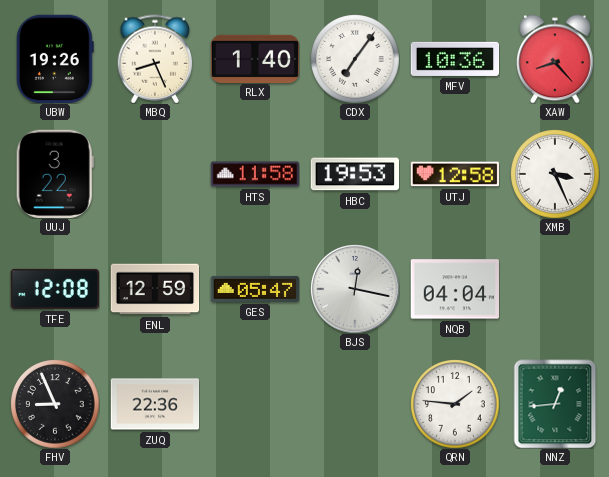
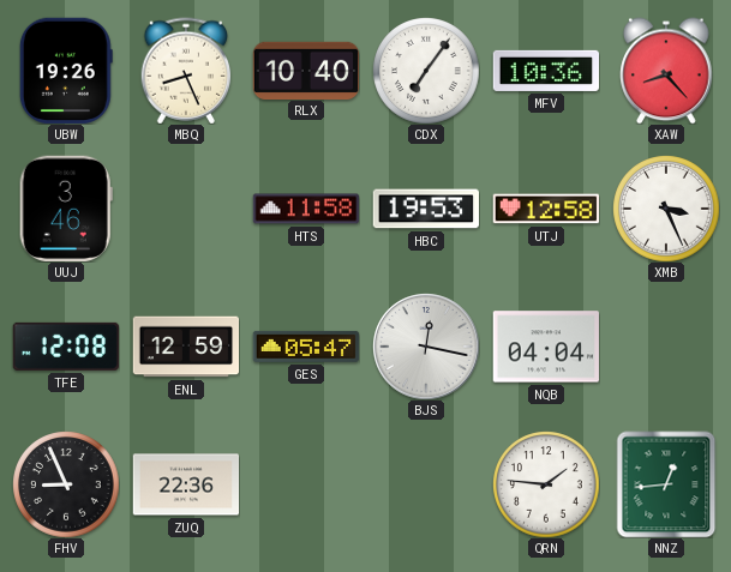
RLX: 1:40 -> 10:40 (306, 70)
UUJ: 3:22 -> 3:46 (66, 207)
